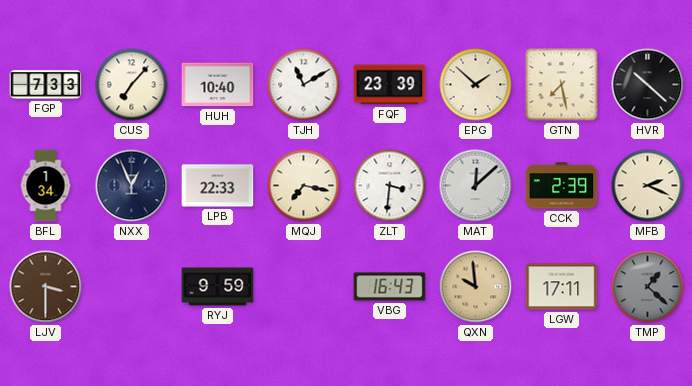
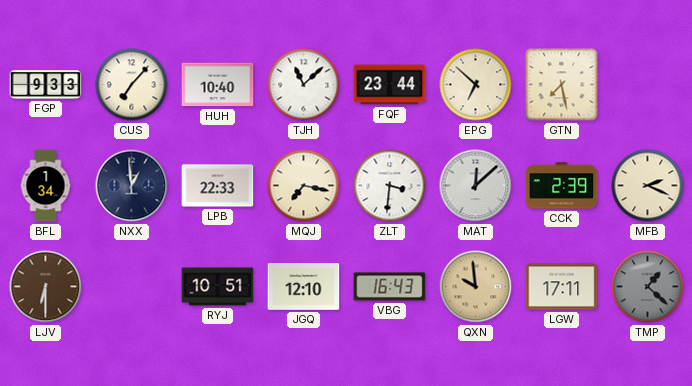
FGP: 7:33 -> 9:33 (46, 85)
TJH: 11:10 -> 11:08 (304, 85)
FQF: 23:39 -> 23:44 (390, 85)
EPG: 1:52 -> 6:52 (476, 85)
HVR: 10:22 -> none (648, 85)
NXX: 12:56 -> 12:59 (132, 186)
LJV: 3:30 -> 6:30 (46, 287)
RYJ: 9:59 -> 10:51 (218, 287)
JGQ: none -> 12:10 (304, 287)
